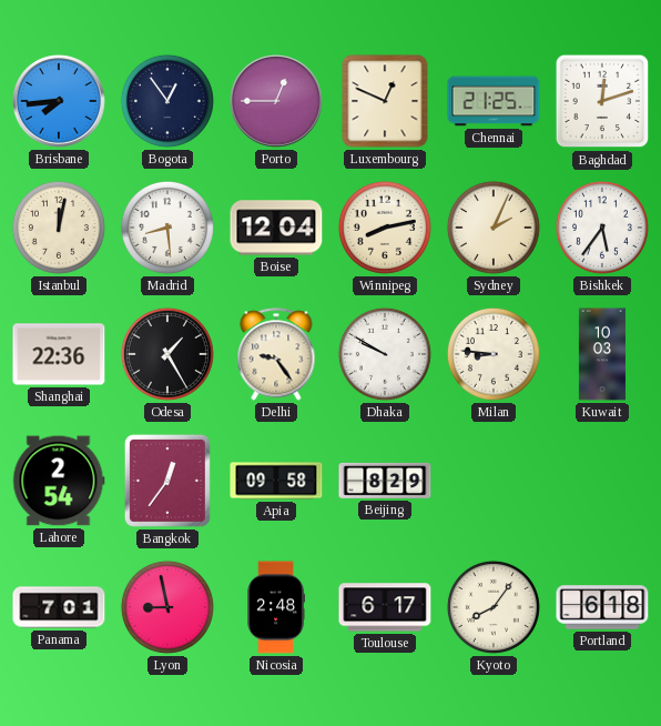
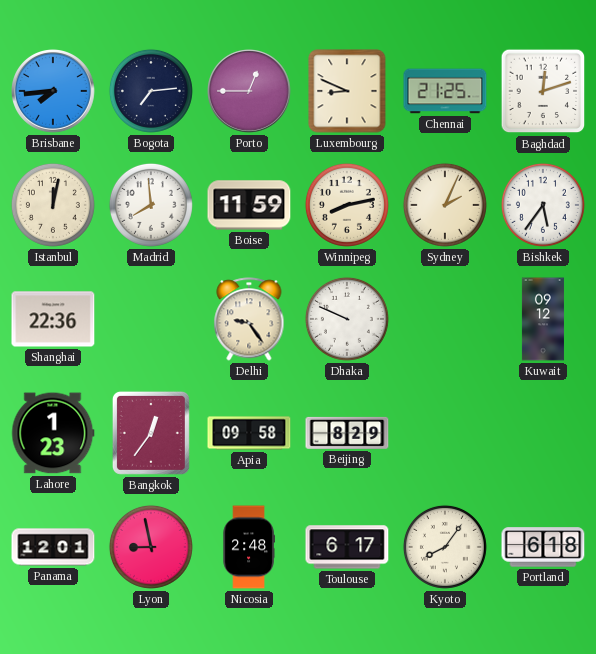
Bogota: 12:54 -> 7:14 (151, 91)
Luxembourg: 12:49 -> 8:49 (347, 91)
Madrid: 8:29 -> 7:59 (151, 205)
Boise: 12:04 -> 11:59 (249, 205)
Odesa: 1:25 -> none (167, 354)
Dhaka: 9:50 -> 9:49 (347, 319)
Milan: 8:46 -> none (494, 354)
Kuwait: 10:03 -> 09:12 (543, 319)
Lahore: 2:54 -> 1:23 (53, 433)
Panama: 7:01 -> 12:01 (53, 547)
